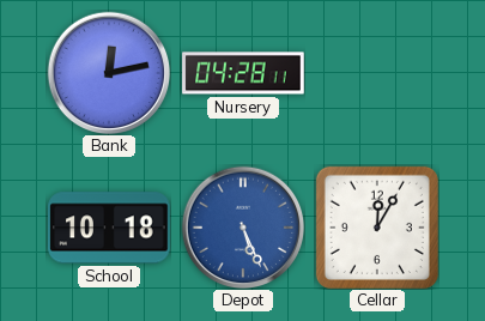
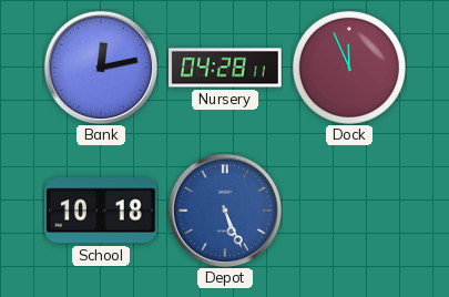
Dock: none -> 11:56 (349, 68)
Cellar: 12:05 -> none (377, 228)
